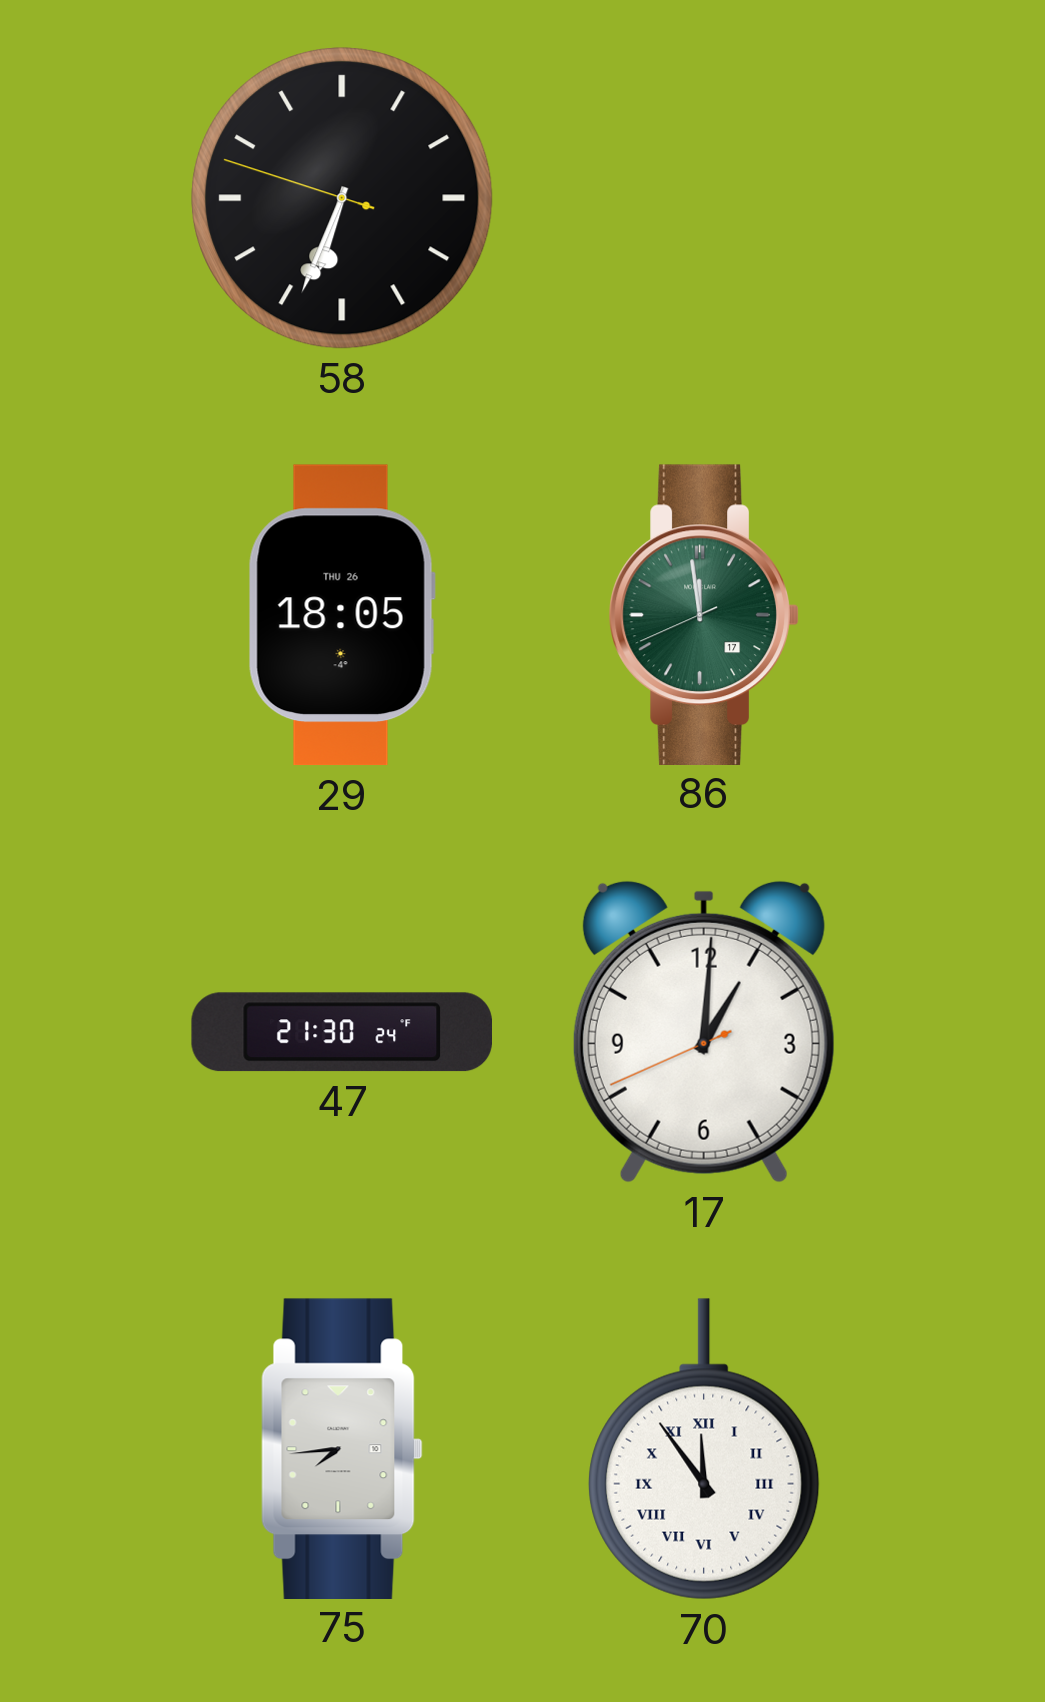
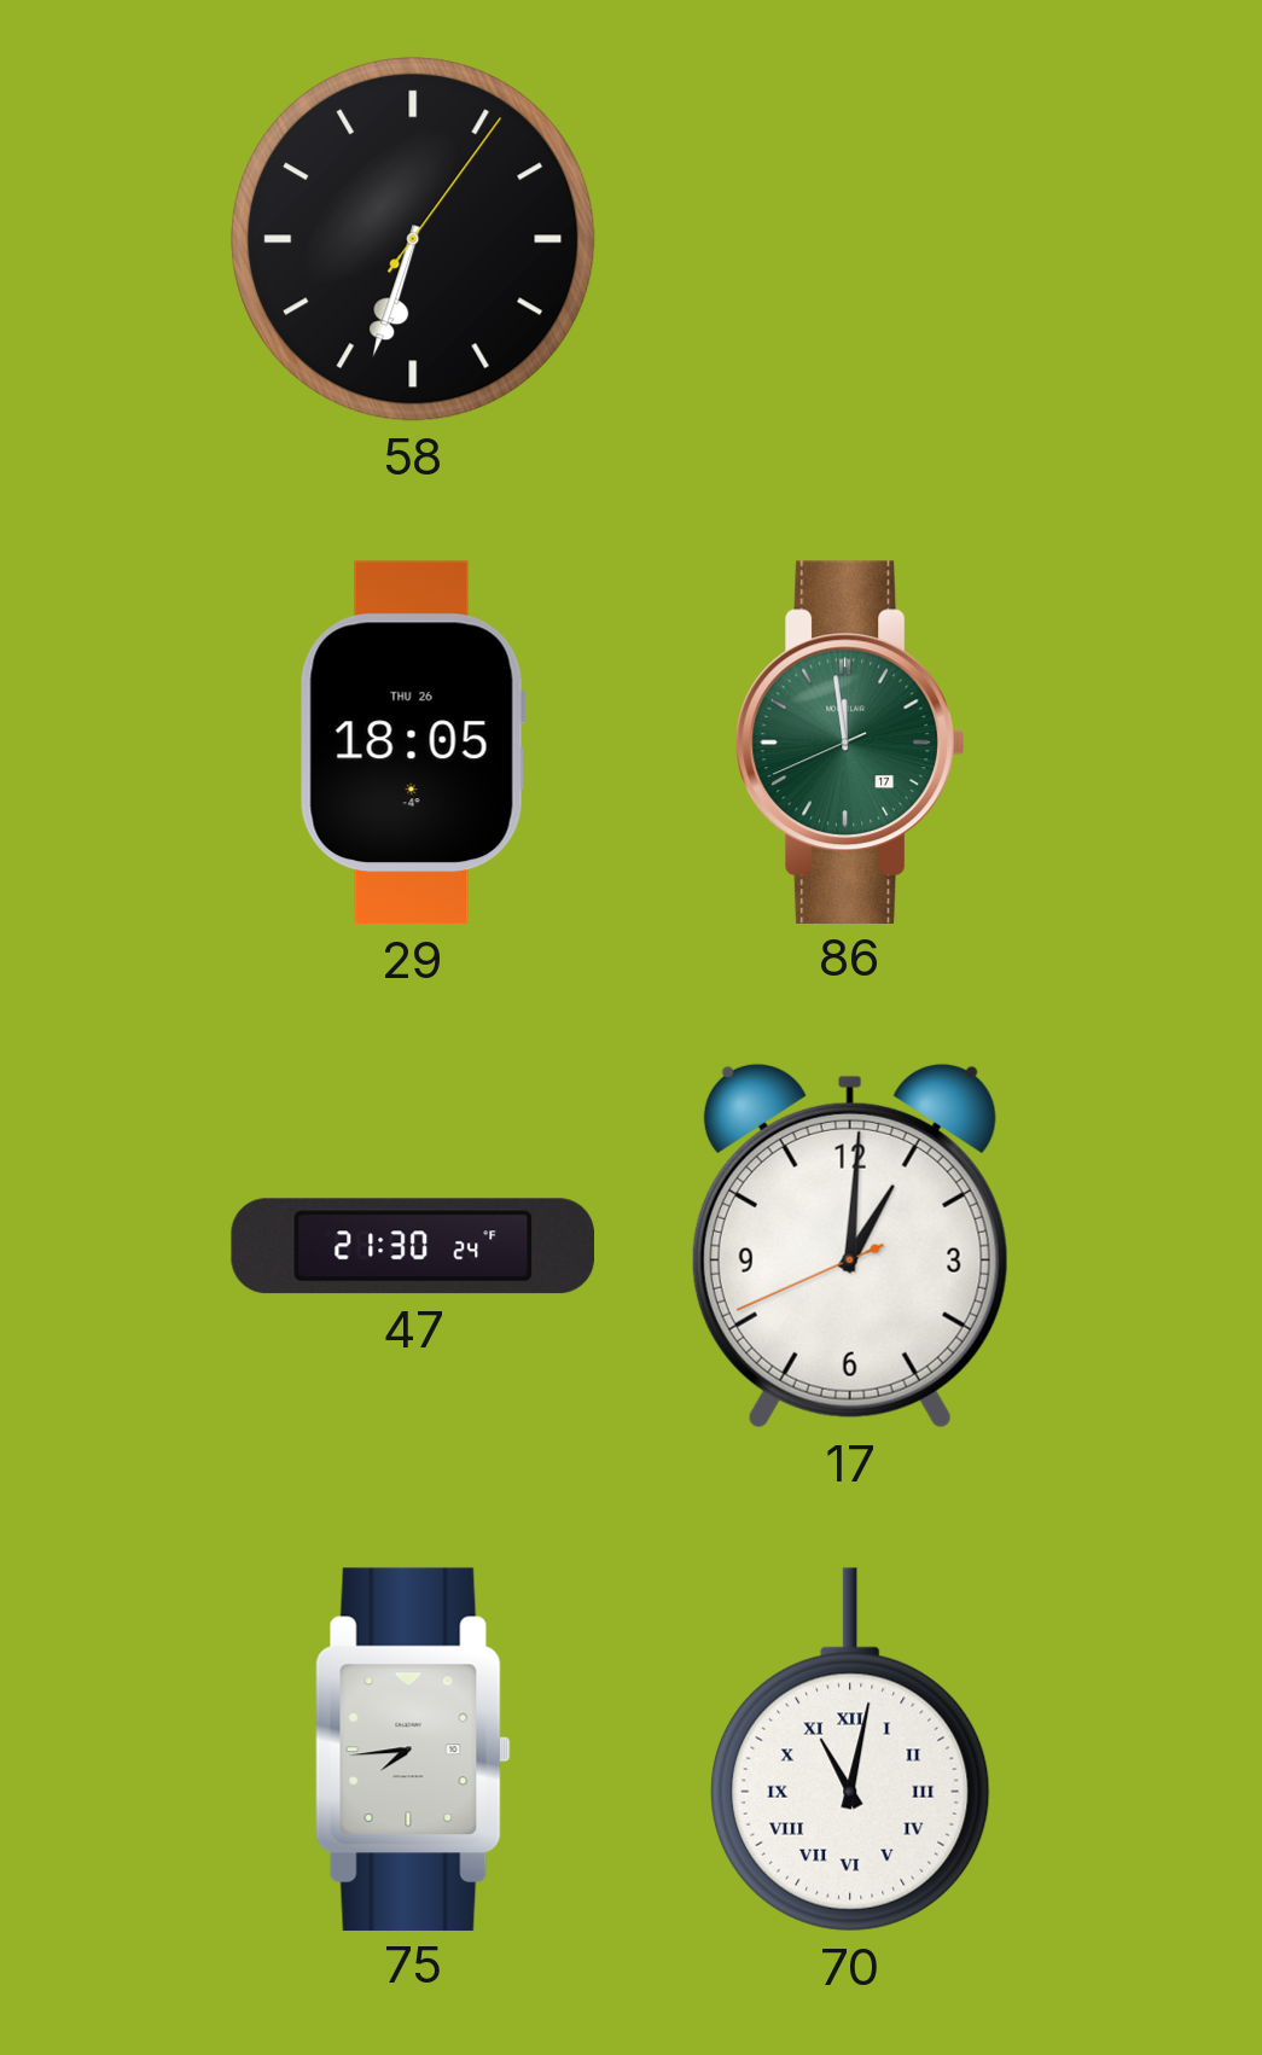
58: 6:33:48 -> 6:33:06 (413, 239)
70: 11:54 -> 11:02 (850, 1750)
